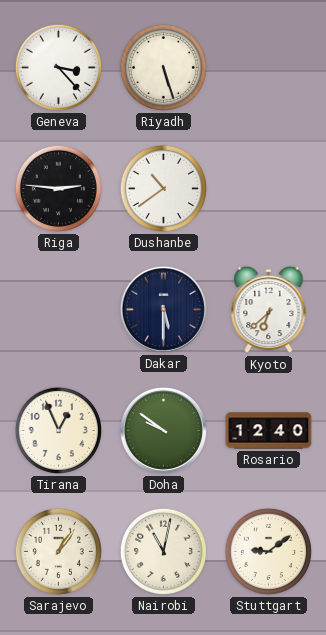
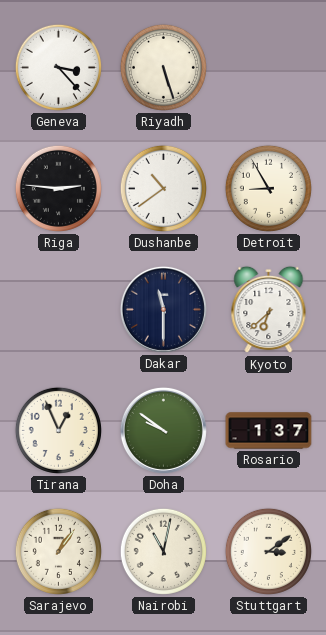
Detroit: none -> 8:55 (268, 188)
Dakar: 5:30 -> 11:30 (163, 309)
Rosario: 12:40 -> 1:37 (269, 431)
Stuttgart: 9:09 -> 3:09 (268, 551)
